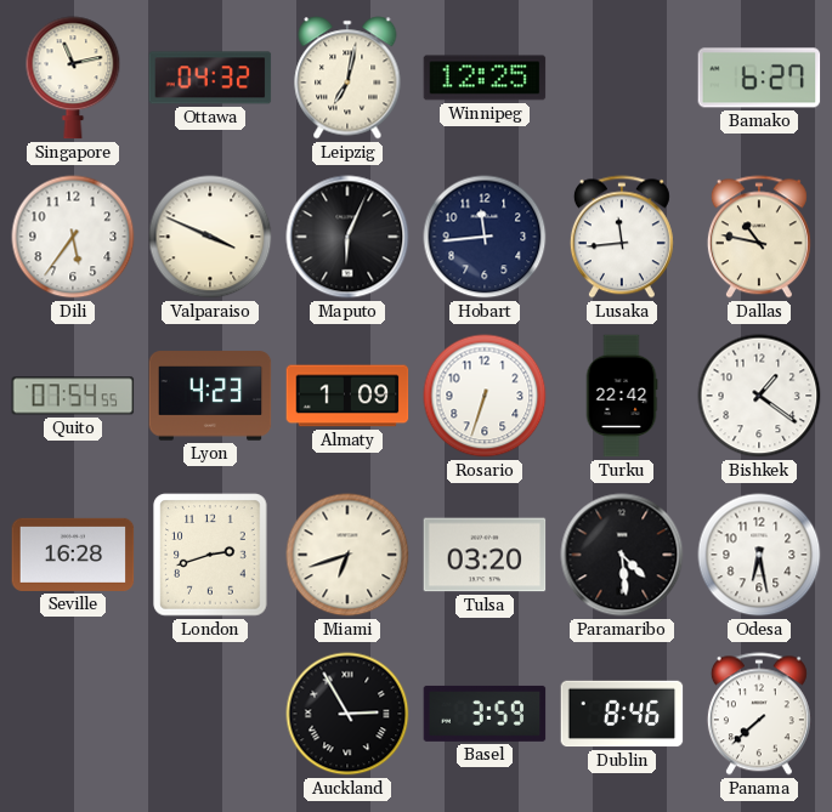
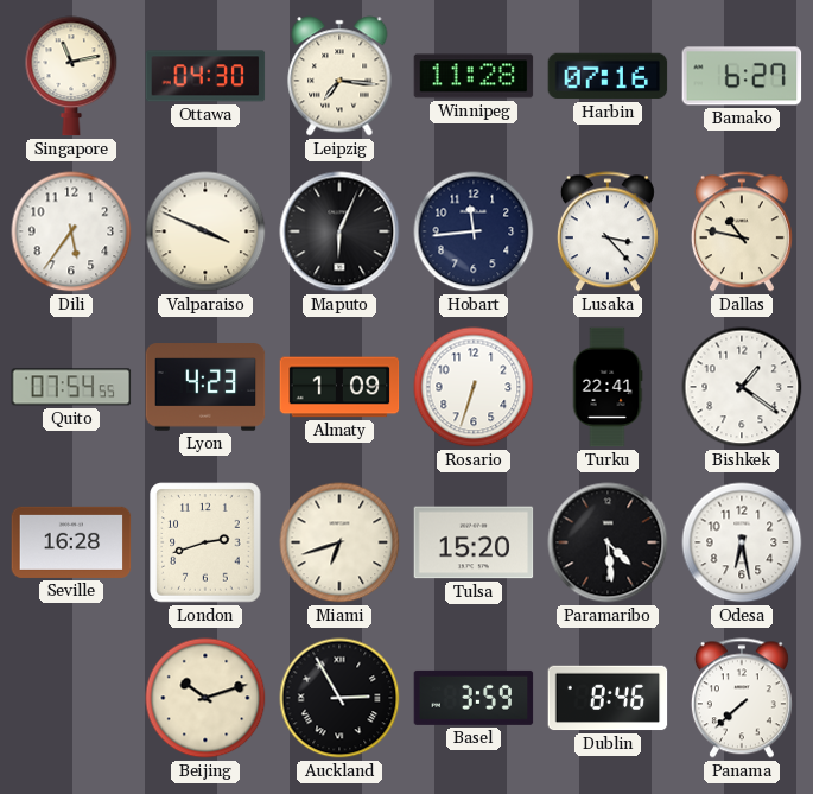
Ottawa: 04:32 -> 04:30 (205, 76)
Leipzig: 7:02 -> 7:16 (339, 76)
Winnipeg: 12:25 -> 11:28 (474, 76)
Harbin: none -> 07:16 (608, 76)
Lusaka: 11:44 -> 3:23 (608, 231)
Turku: 22:42 -> 22:41 (608, 387)
Tulsa: 03:20 -> 15:20 (474, 542)
Beijing: none -> 10:12 (205, 698)
